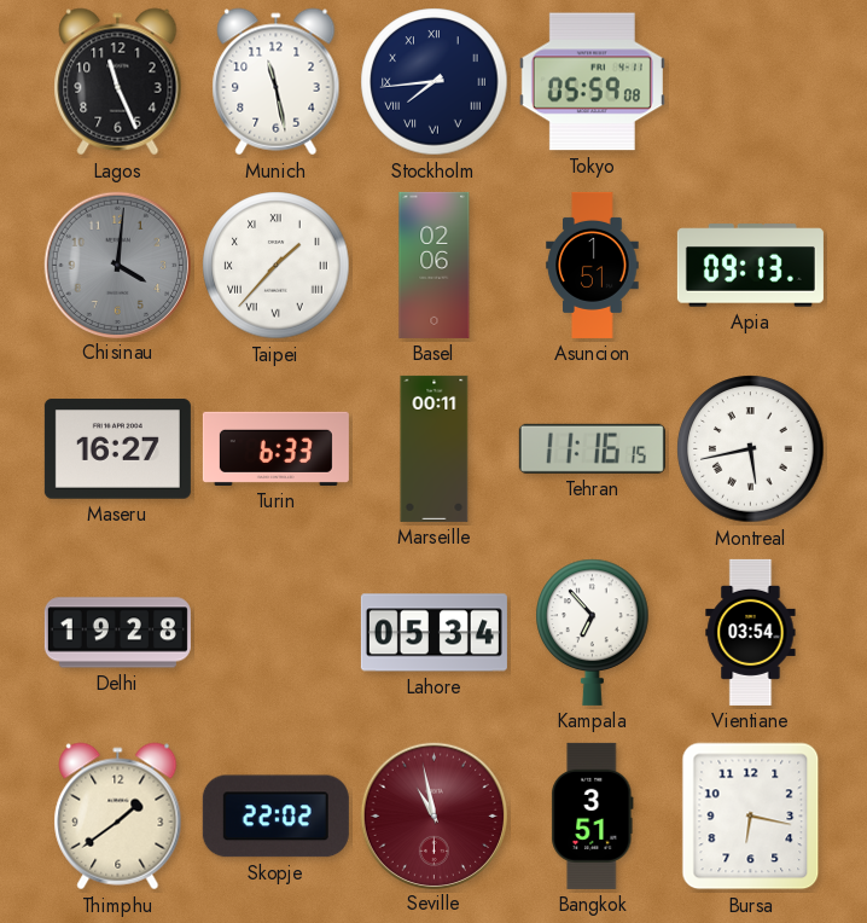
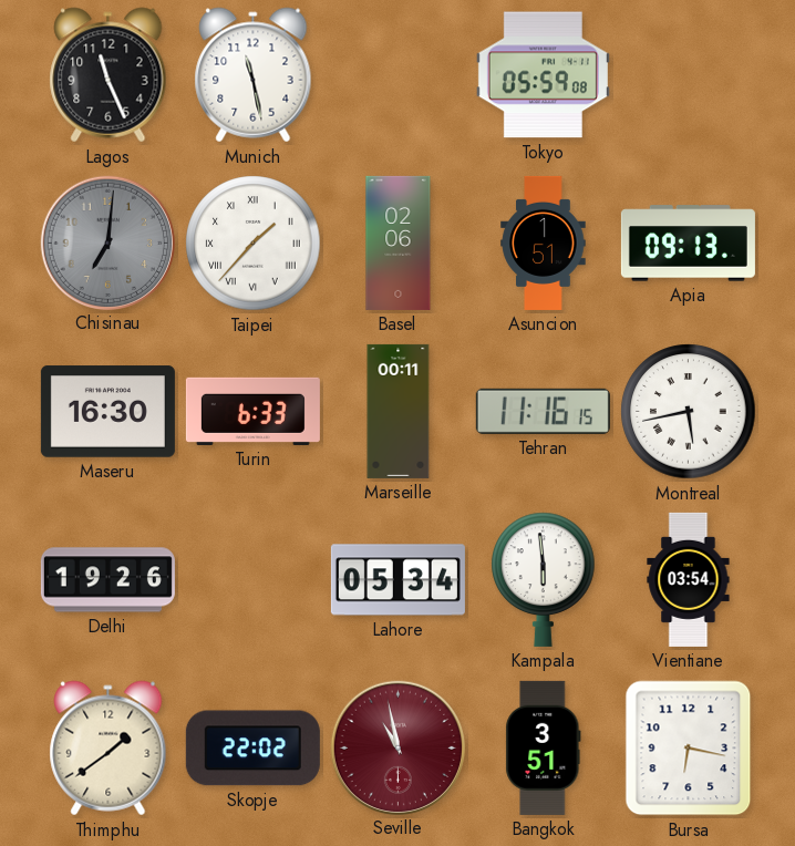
Stockholm: 7:44 -> none (435, 82)
Chisinau: 4:01 -> 7:01 (107, 243)
Maseru: 16:27 -> 16:30 (107, 412)
Delhi: 19:28 -> 19:26 (107, 580)
Kampala: 6:53 -> 5:59 (544, 579)
